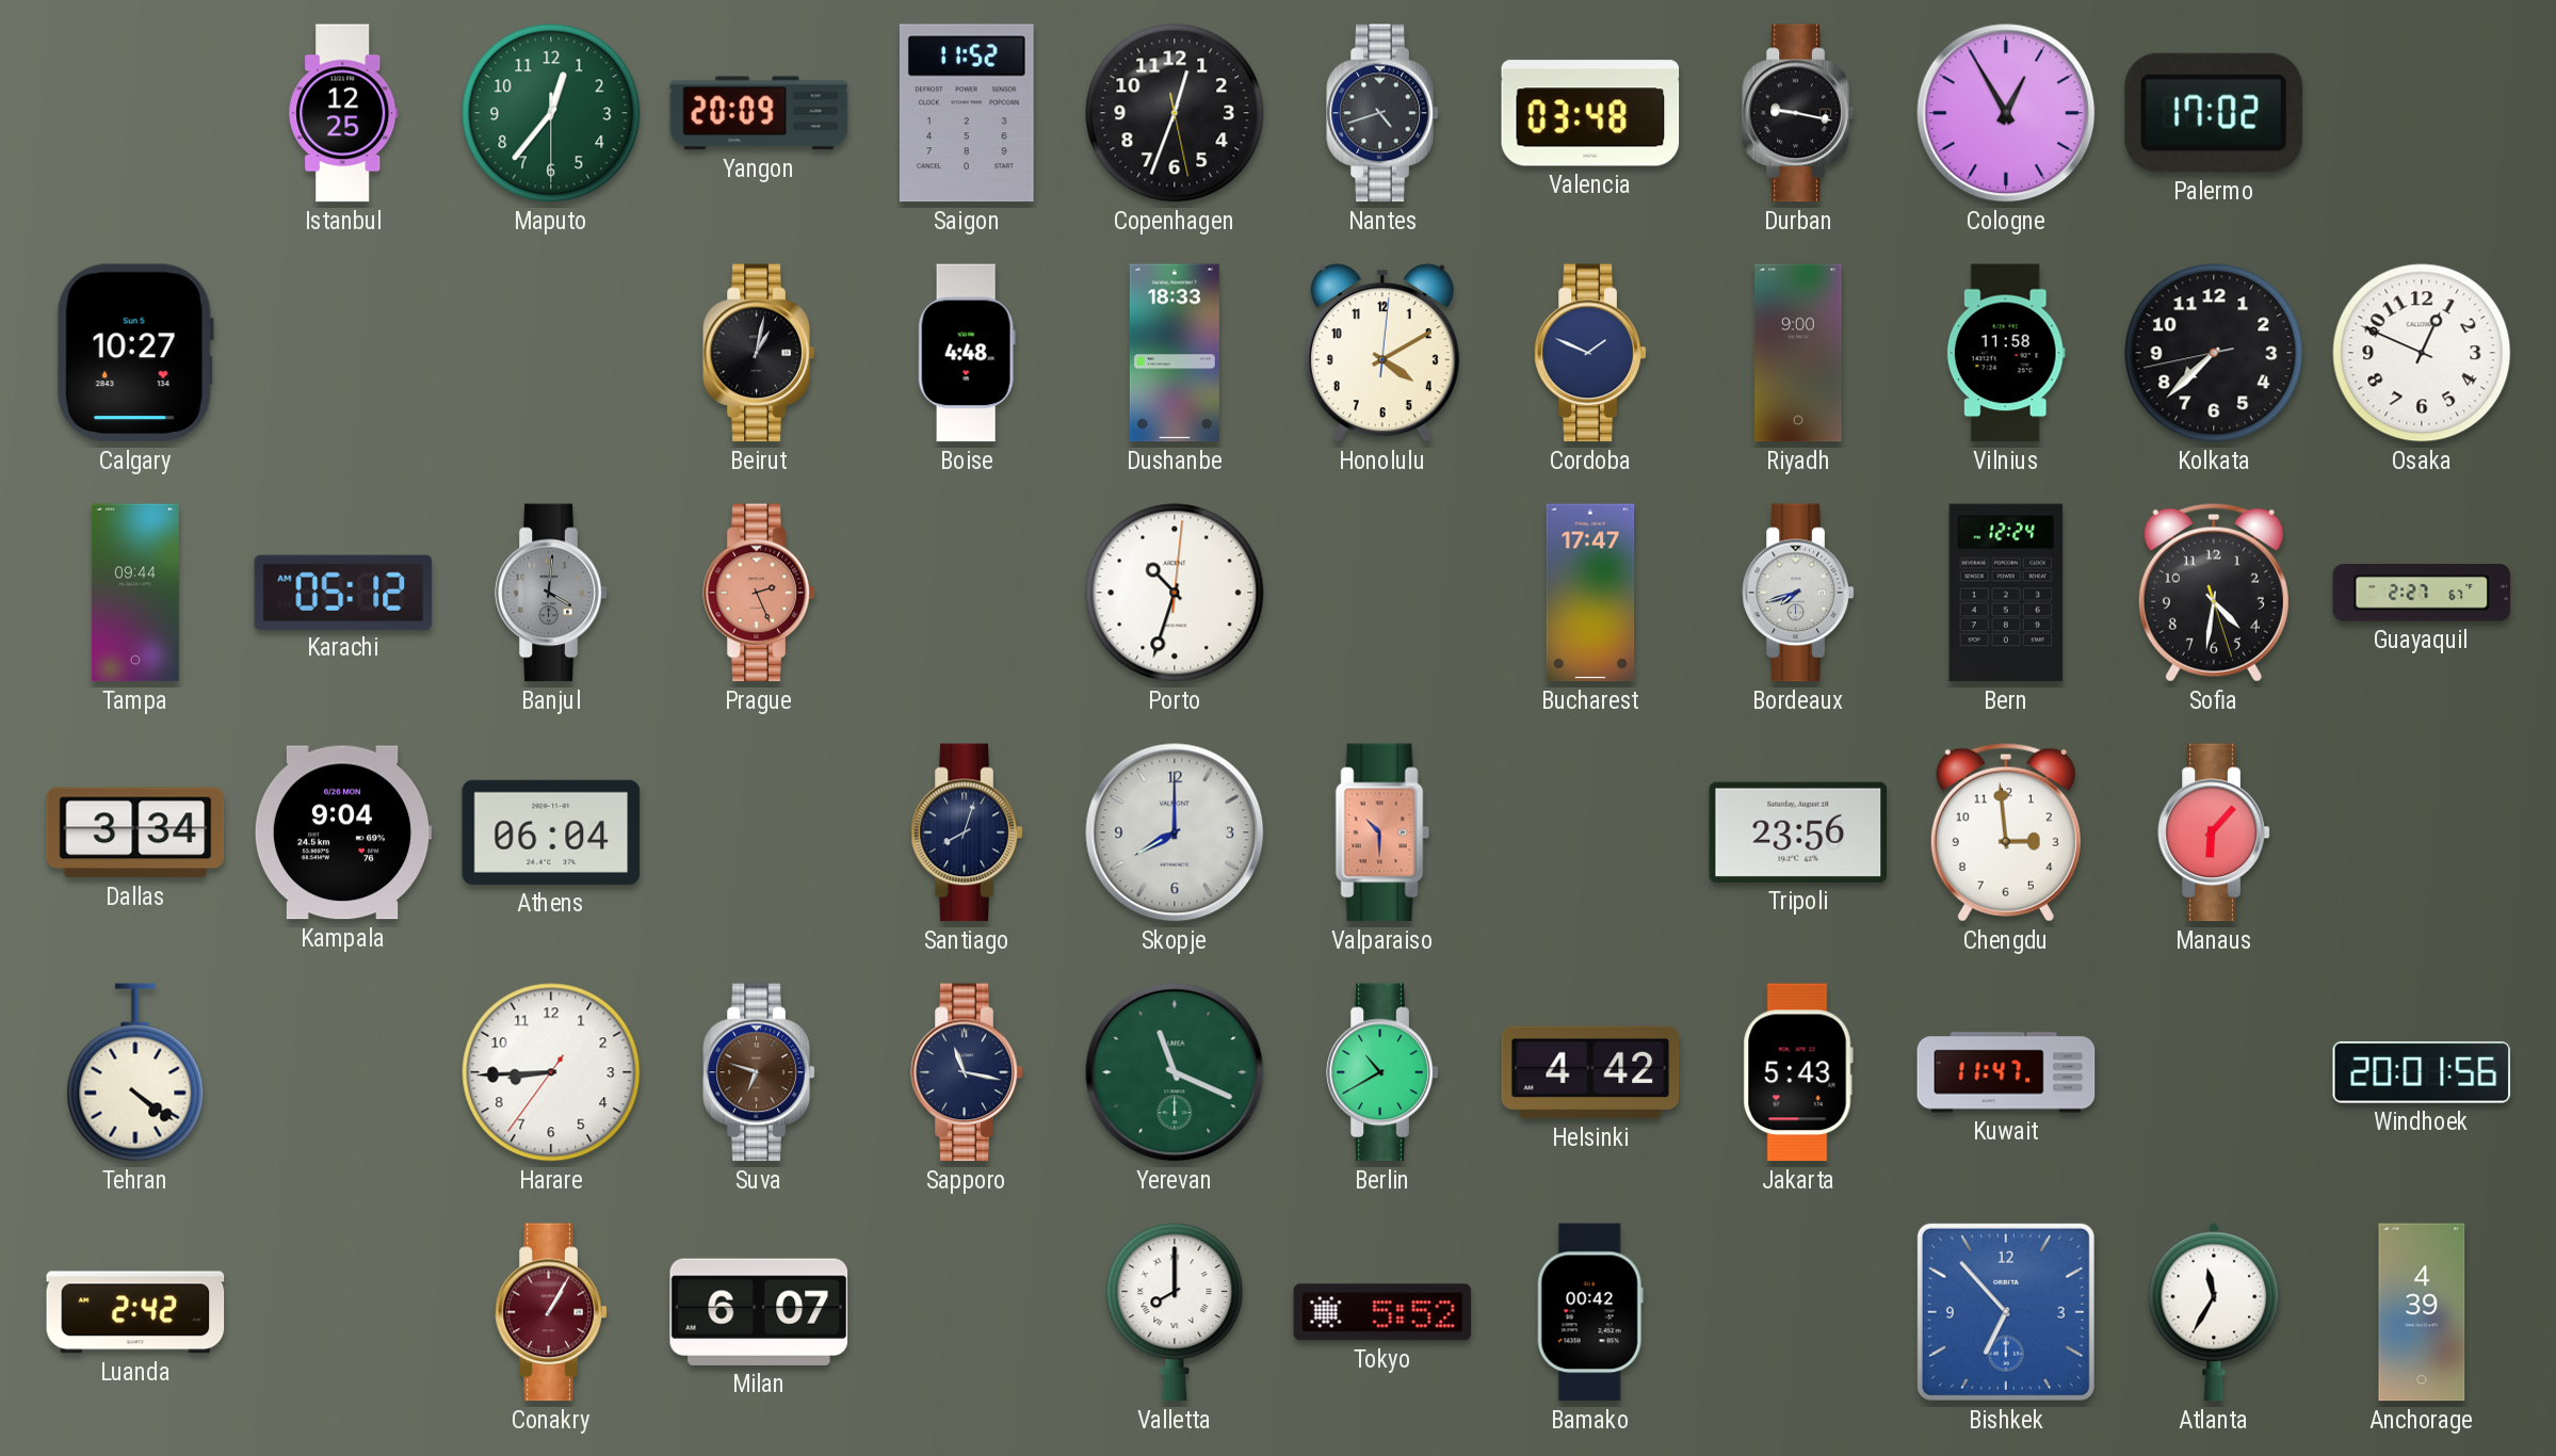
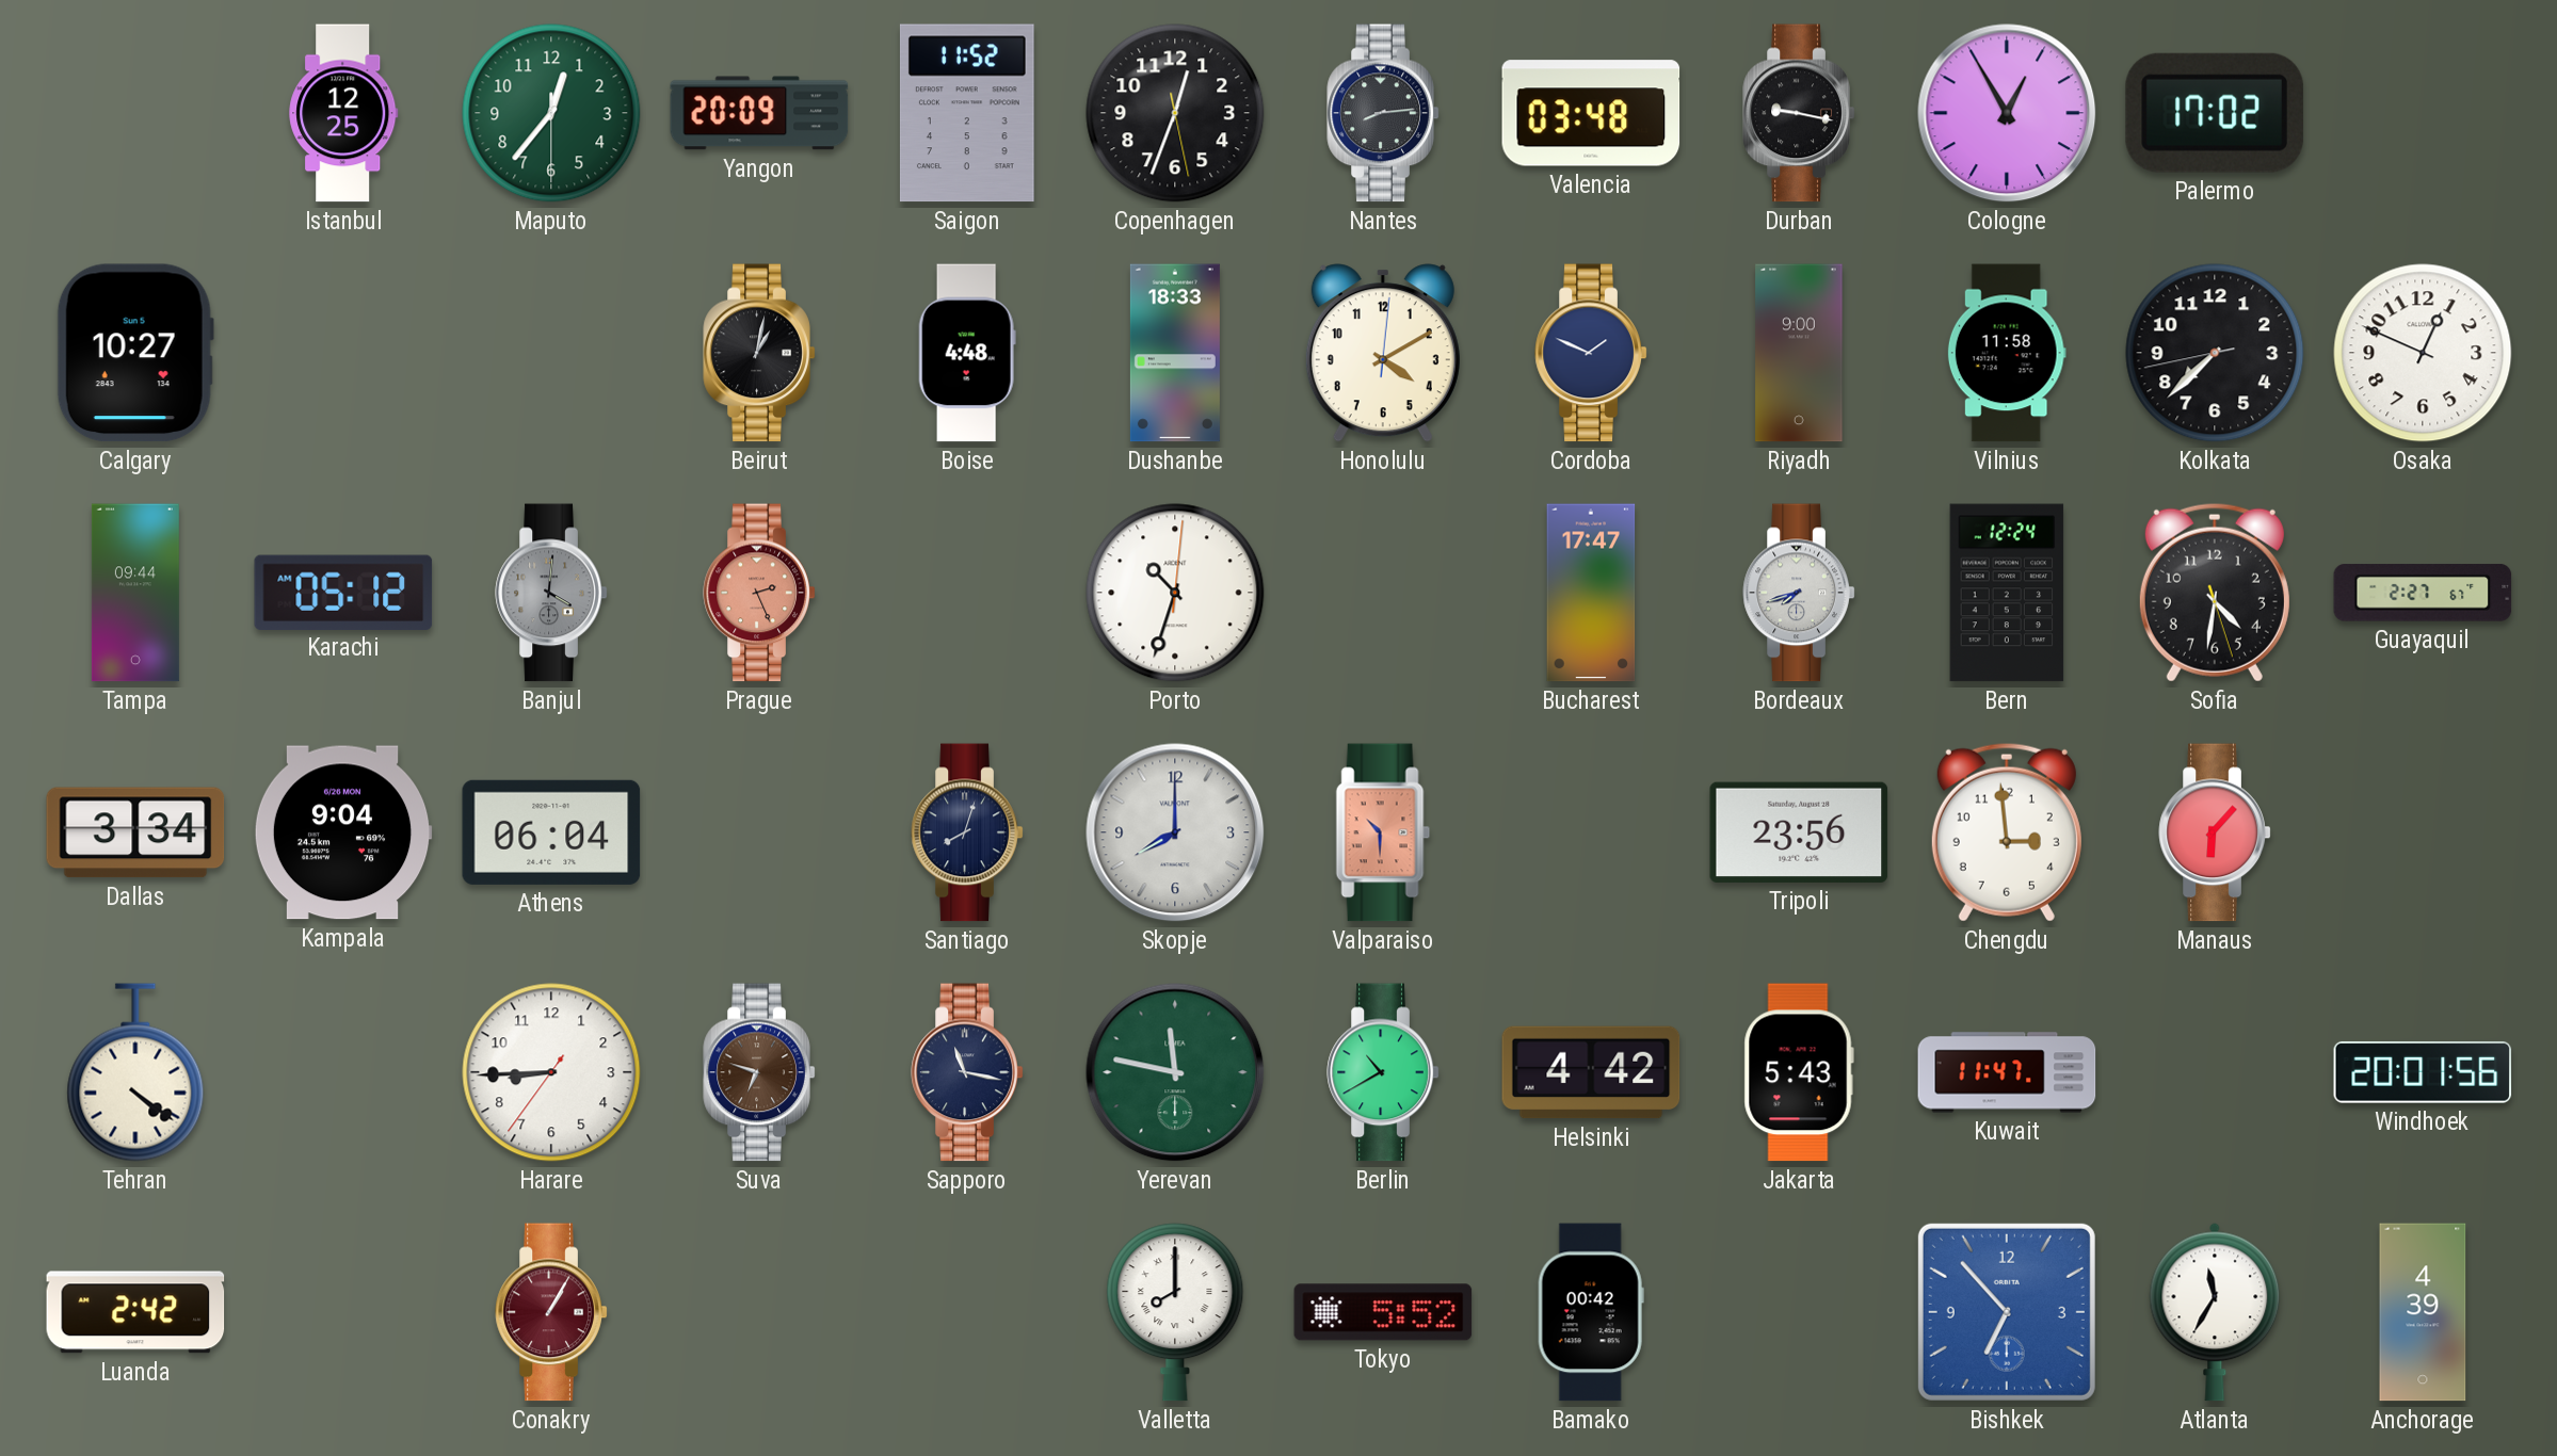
Nantes: 4:42 -> 8:14 (1383, 113)
Yerevan: 11:19 -> 11:47 (1175, 1072)
Milan: 6:07 -> none (759, 1312)
